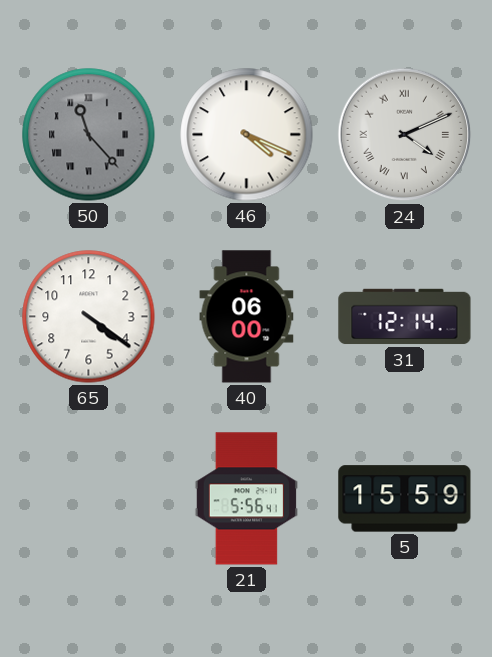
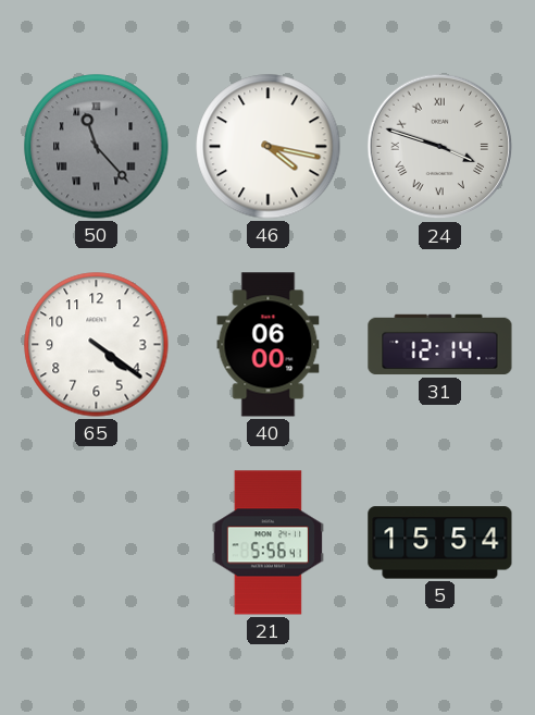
46: 4:19 -> 4:17 (269, 147)
24: 4:11 -> 3:48 (440, 147)
5: 15:59 -> 15:54 (440, 543)
